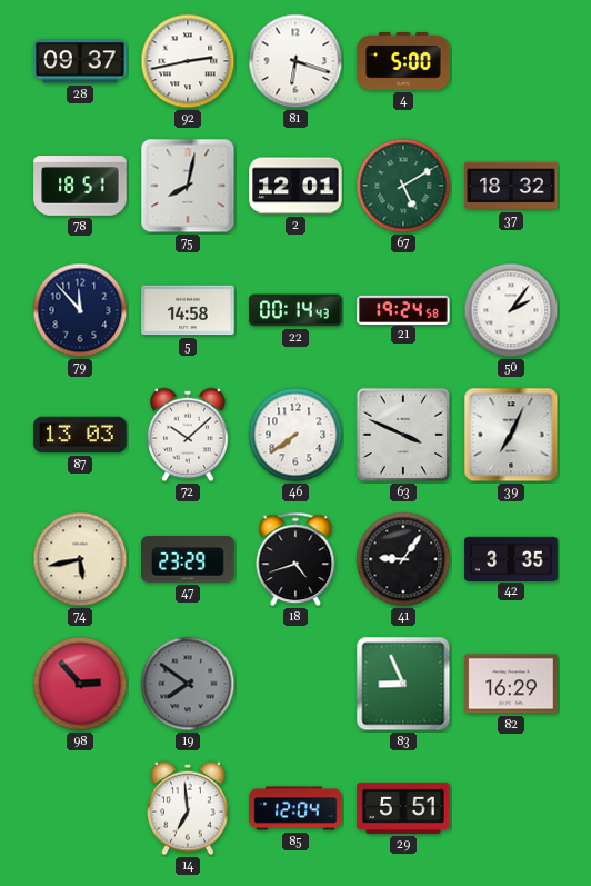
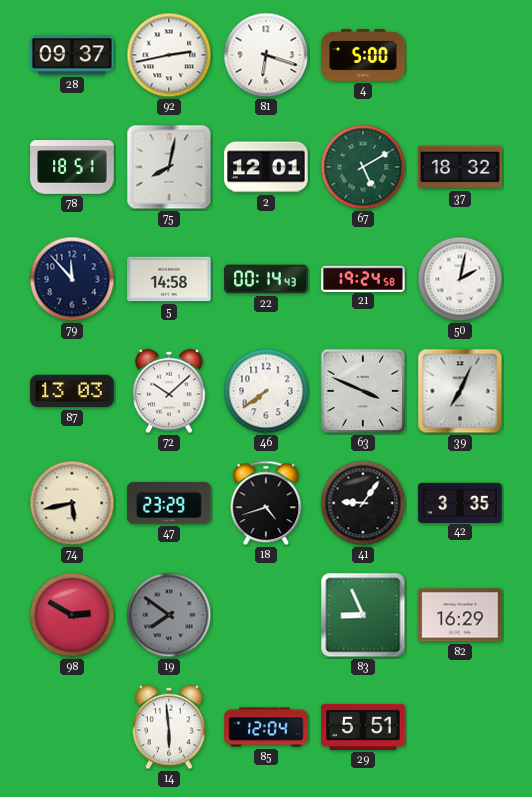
50: 2:06 -> 2:02 (460, 279)
98: 2:53 -> 2:50 (72, 615)
14: 6:59 -> 5:59 (169, 727)
